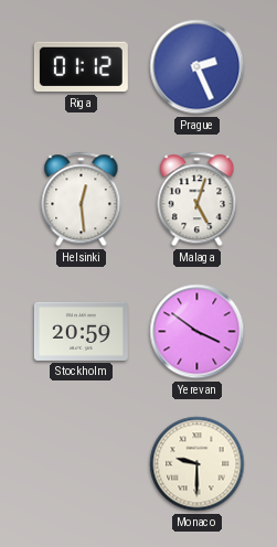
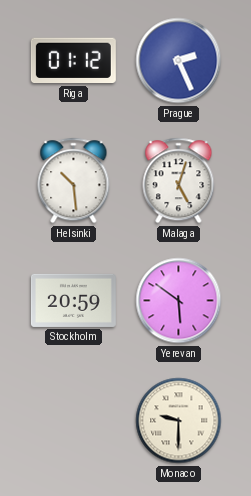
Helsinki: 12:29 -> 10:29 (74, 181)
Yerevan: 3:51 -> 5:51 (179, 301)
